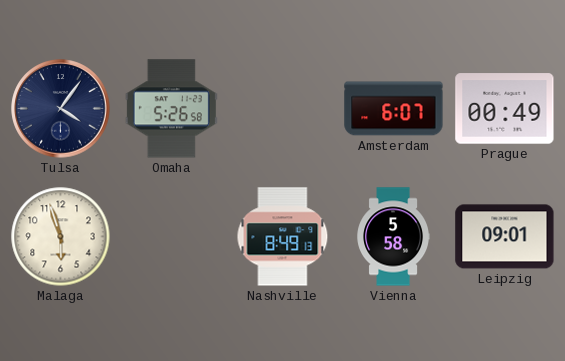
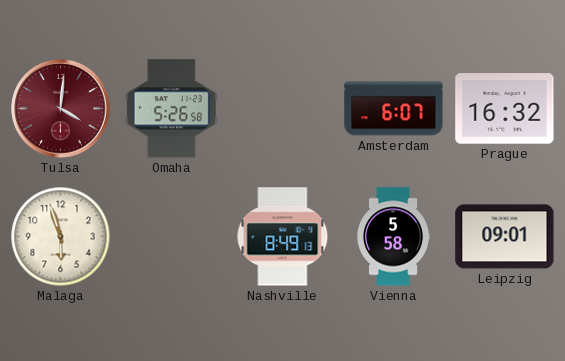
Tulsa: 4:06 -> 4:01 (61, 109)
Tulsa dial: navy -> burgundy (61, 109)
Prague: 00:49 -> 16:32 (505, 109)
